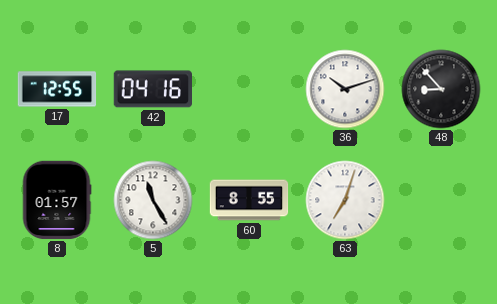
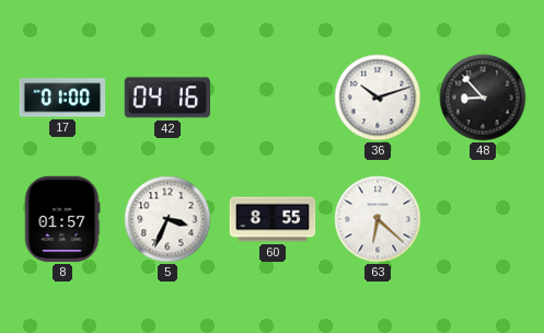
17: 12:55 -> 01:00 (62, 97)
5: 11:25 -> 3:34 (167, 219)
63: 7:03 -> 6:22 (378, 219)
